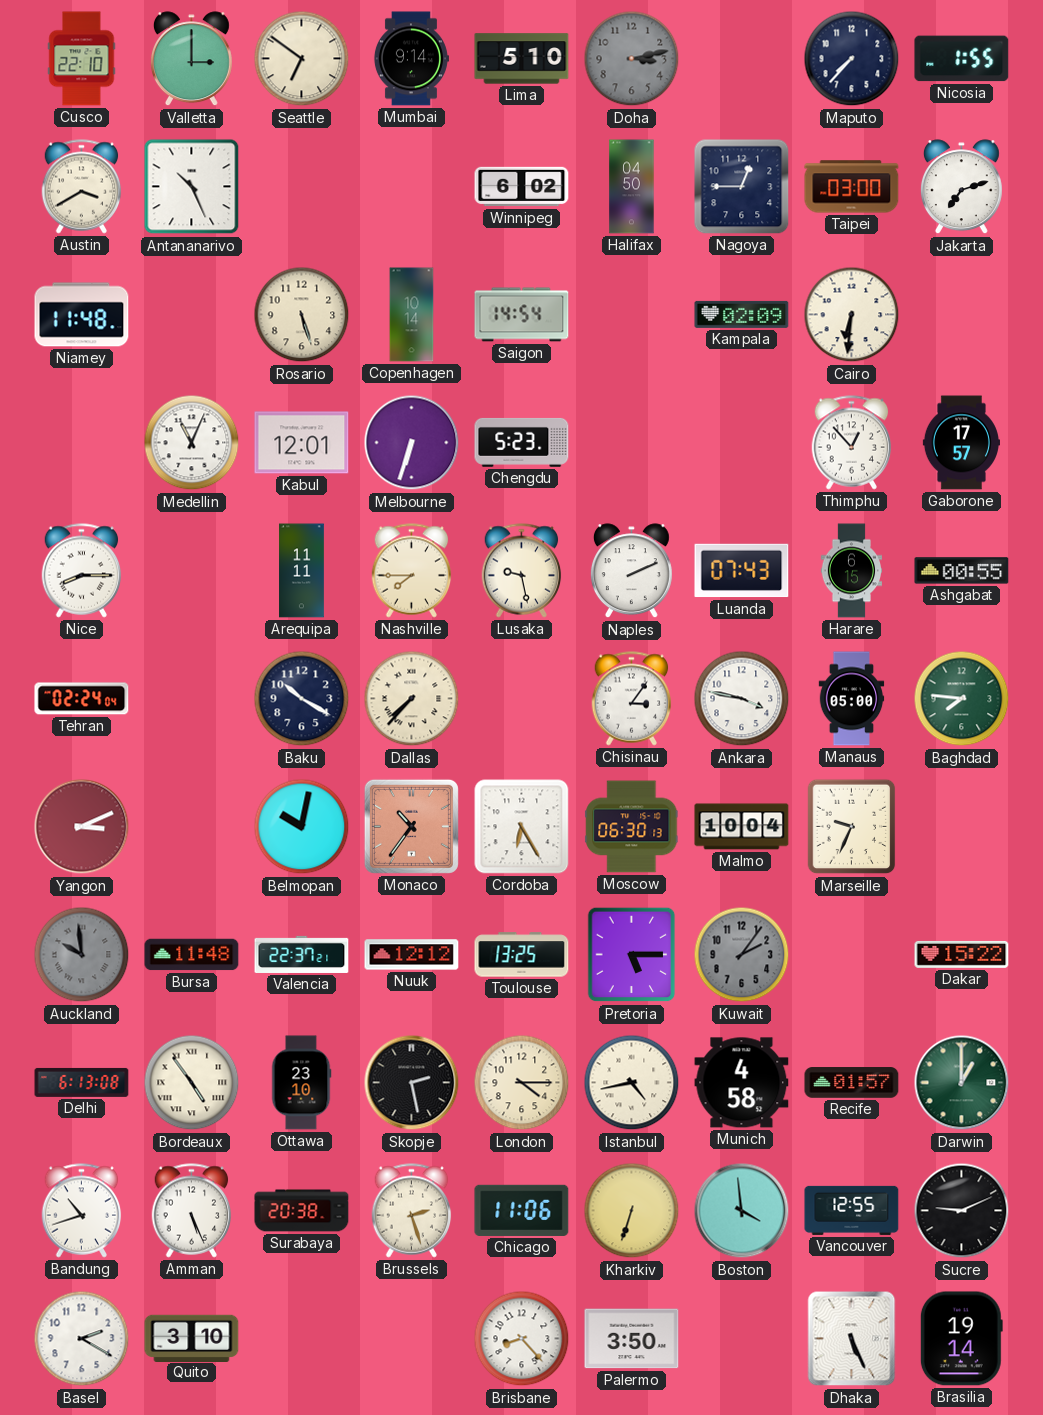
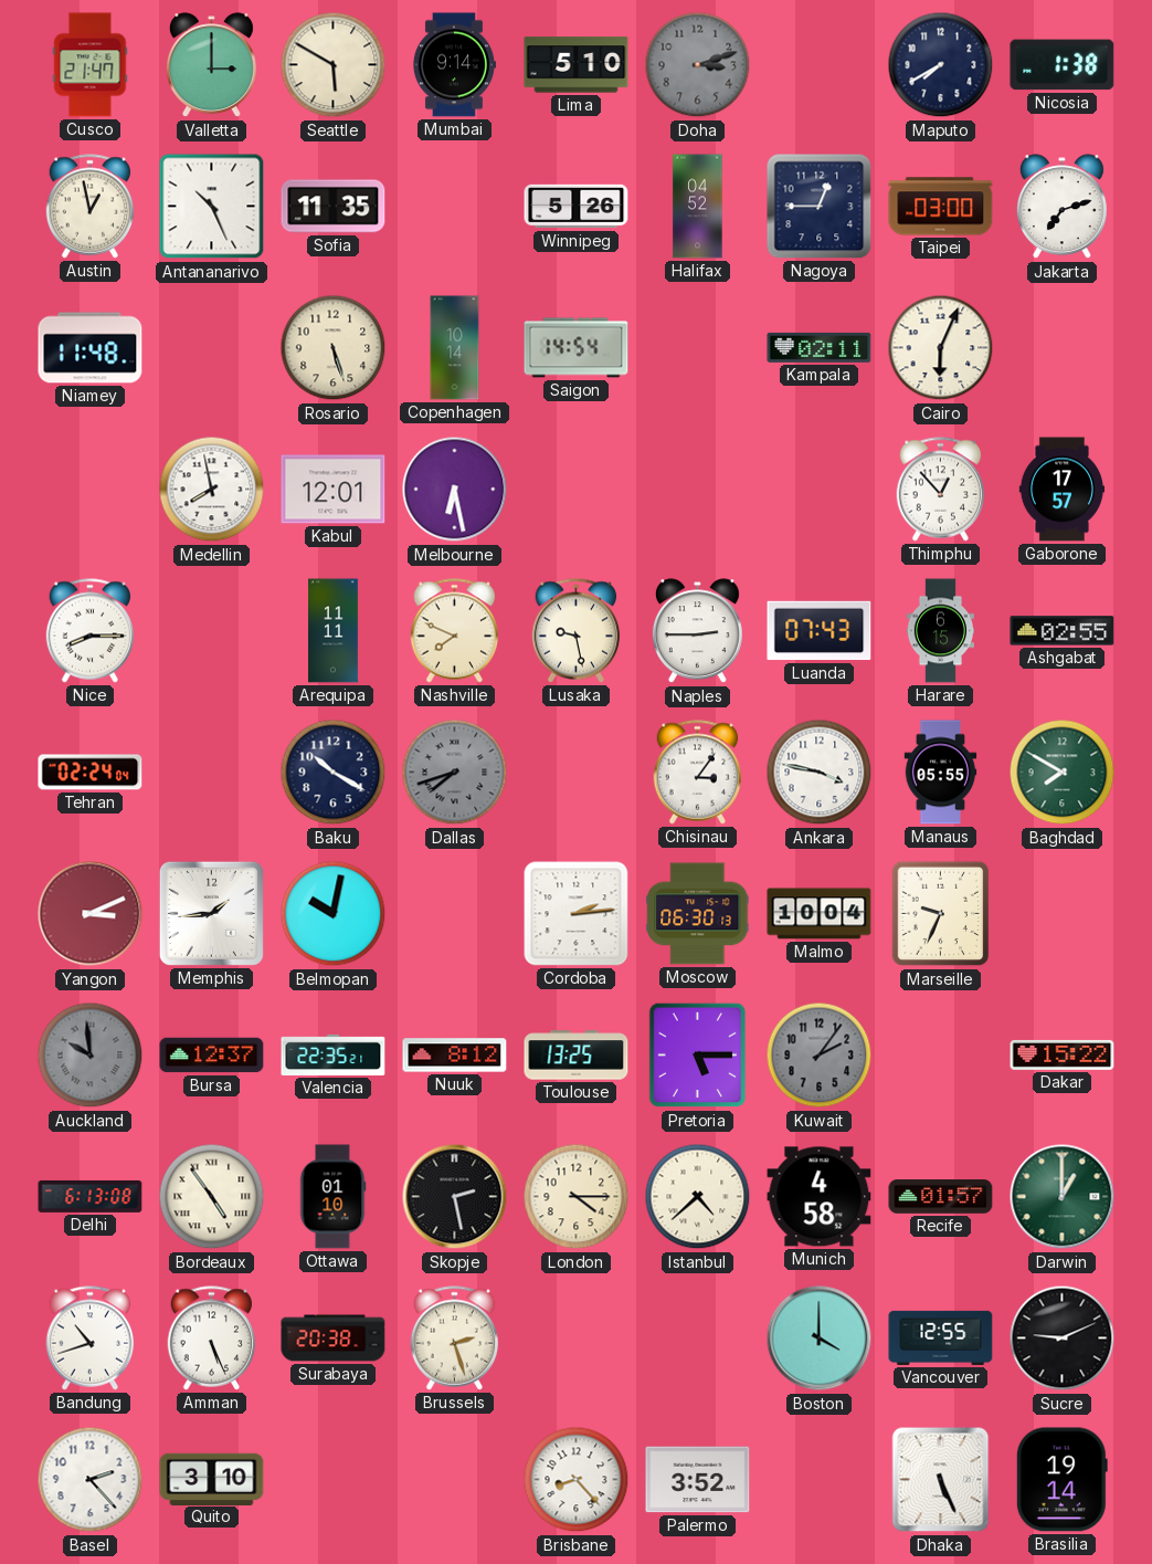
Cusco: 22:10 -> 21:47 (91, 65)
Seattle: 6:51 -> 5:50 (334, 65)
Doha: 3:13 -> 3:12 (698, 65)
Maputo: 7:37 -> 7:40 (941, 65)
Nicosia: 1:55 -> 1:38 (1063, 65)
Austin: 3:40 -> 12:58 (91, 207)
Sofia: none -> 11:35 (334, 207)
Winnipeg: 6:02 -> 5:26 (577, 207)
Halifax: 04:50 -> 04:52 (698, 207)
Kampala: 02:09 -> 02:11 (820, 347)
Cairo: 6:31 -> 6:04 (941, 348)
Medellin: 11:04 -> 7:58 (212, 490)
Melbourne: 6:33 -> 6:28 (455, 490)
Chengdu: 5:23 -> none (522, 442)
Nashville: 7:45 -> 7:49 (455, 631)
Naples: 2:11 -> 2:45 (697, 631)
Ashgabat: 00:55 -> 02:55 (1063, 631)
Dallas: 7:37 -> 7:42 (455, 773)
Dallas dial: cream -> grey (455, 773)
Manaus: 05:00 -> 05:55 (941, 773)
Baghdad: 7:46 -> 7:50 (1063, 773)
Memphis: none -> 1:44 (211, 913)
Monaco: 10:36 -> none (411, 826)
Cordoba: 6:25 -> 2:14 (577, 914)
Bursa: 11:48 -> 12:37 (212, 1056)
Valencia: 22:37 -> 22:35 (334, 1054)
Nuuk: 12:12 -> 8:12 (455, 1056)
Ottawa: 23:10 -> 01:10 (332, 1197)
Istanbul: 4:43 -> 4:38 (698, 1197)
Chicago: 11:06 -> none (522, 1210)
Kharkiv: 6:33 -> none (632, 1211)
Boston: 3:59 -> 4:00 (820, 1339)
Basel: 2:20 -> 2:23 (91, 1480)
Palermo: 3:50 -> 3:52 (698, 1480)
